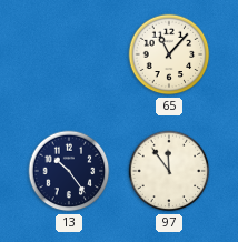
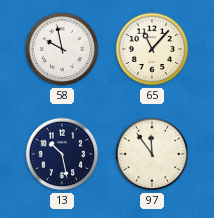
58: none -> 9:58 (62, 49)
13: 10:24 -> 10:28 (62, 154)
